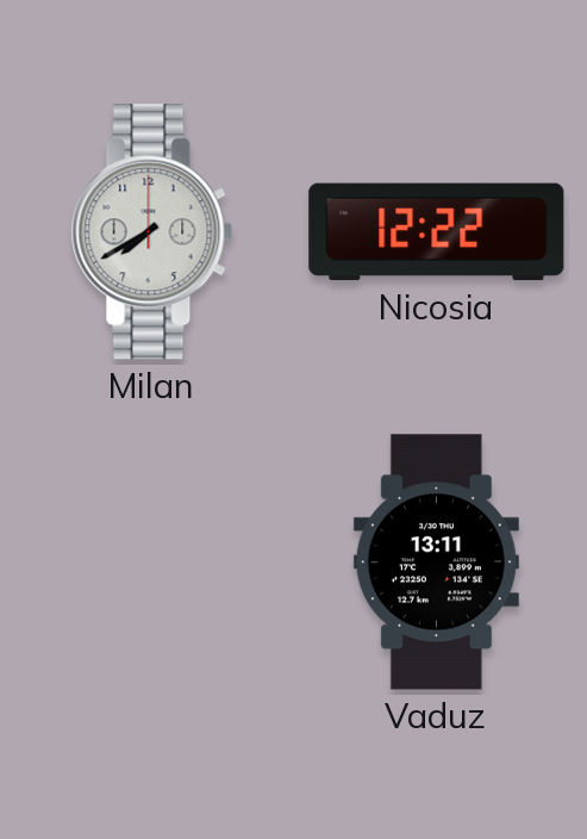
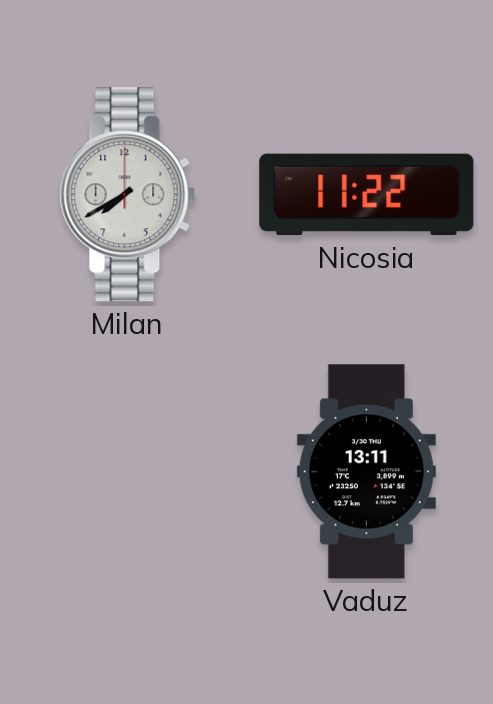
Nicosia: 12:22 -> 11:22 (367, 195)
